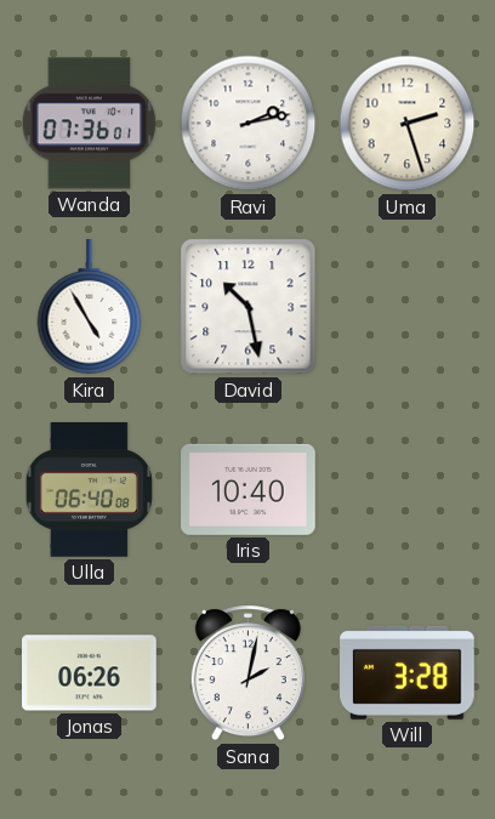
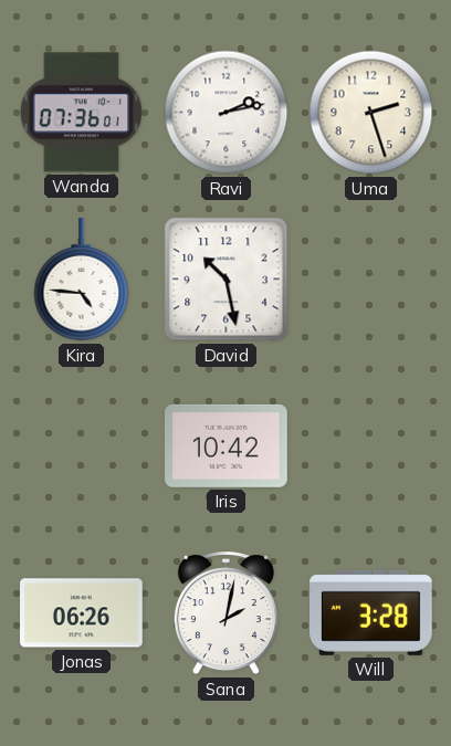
Kira: 4:55 -> 4:46 (82, 281)
Ulla: 06:40 -> none (89, 490)
Iris: 10:40 -> 10:42 (227, 445)
